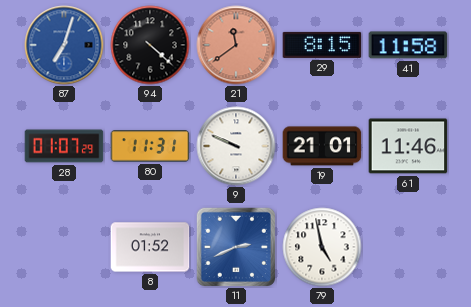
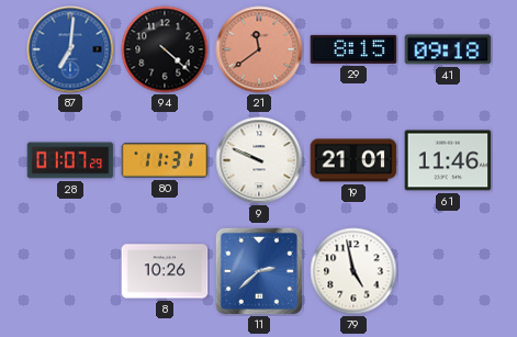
87: 7:03 -> 7:01 (70, 49)
41: 11:58 -> 09:18 (448, 49)
8: 01:52 -> 10:26 (165, 271)
11: 2:41 -> 2:38 (258, 270)
